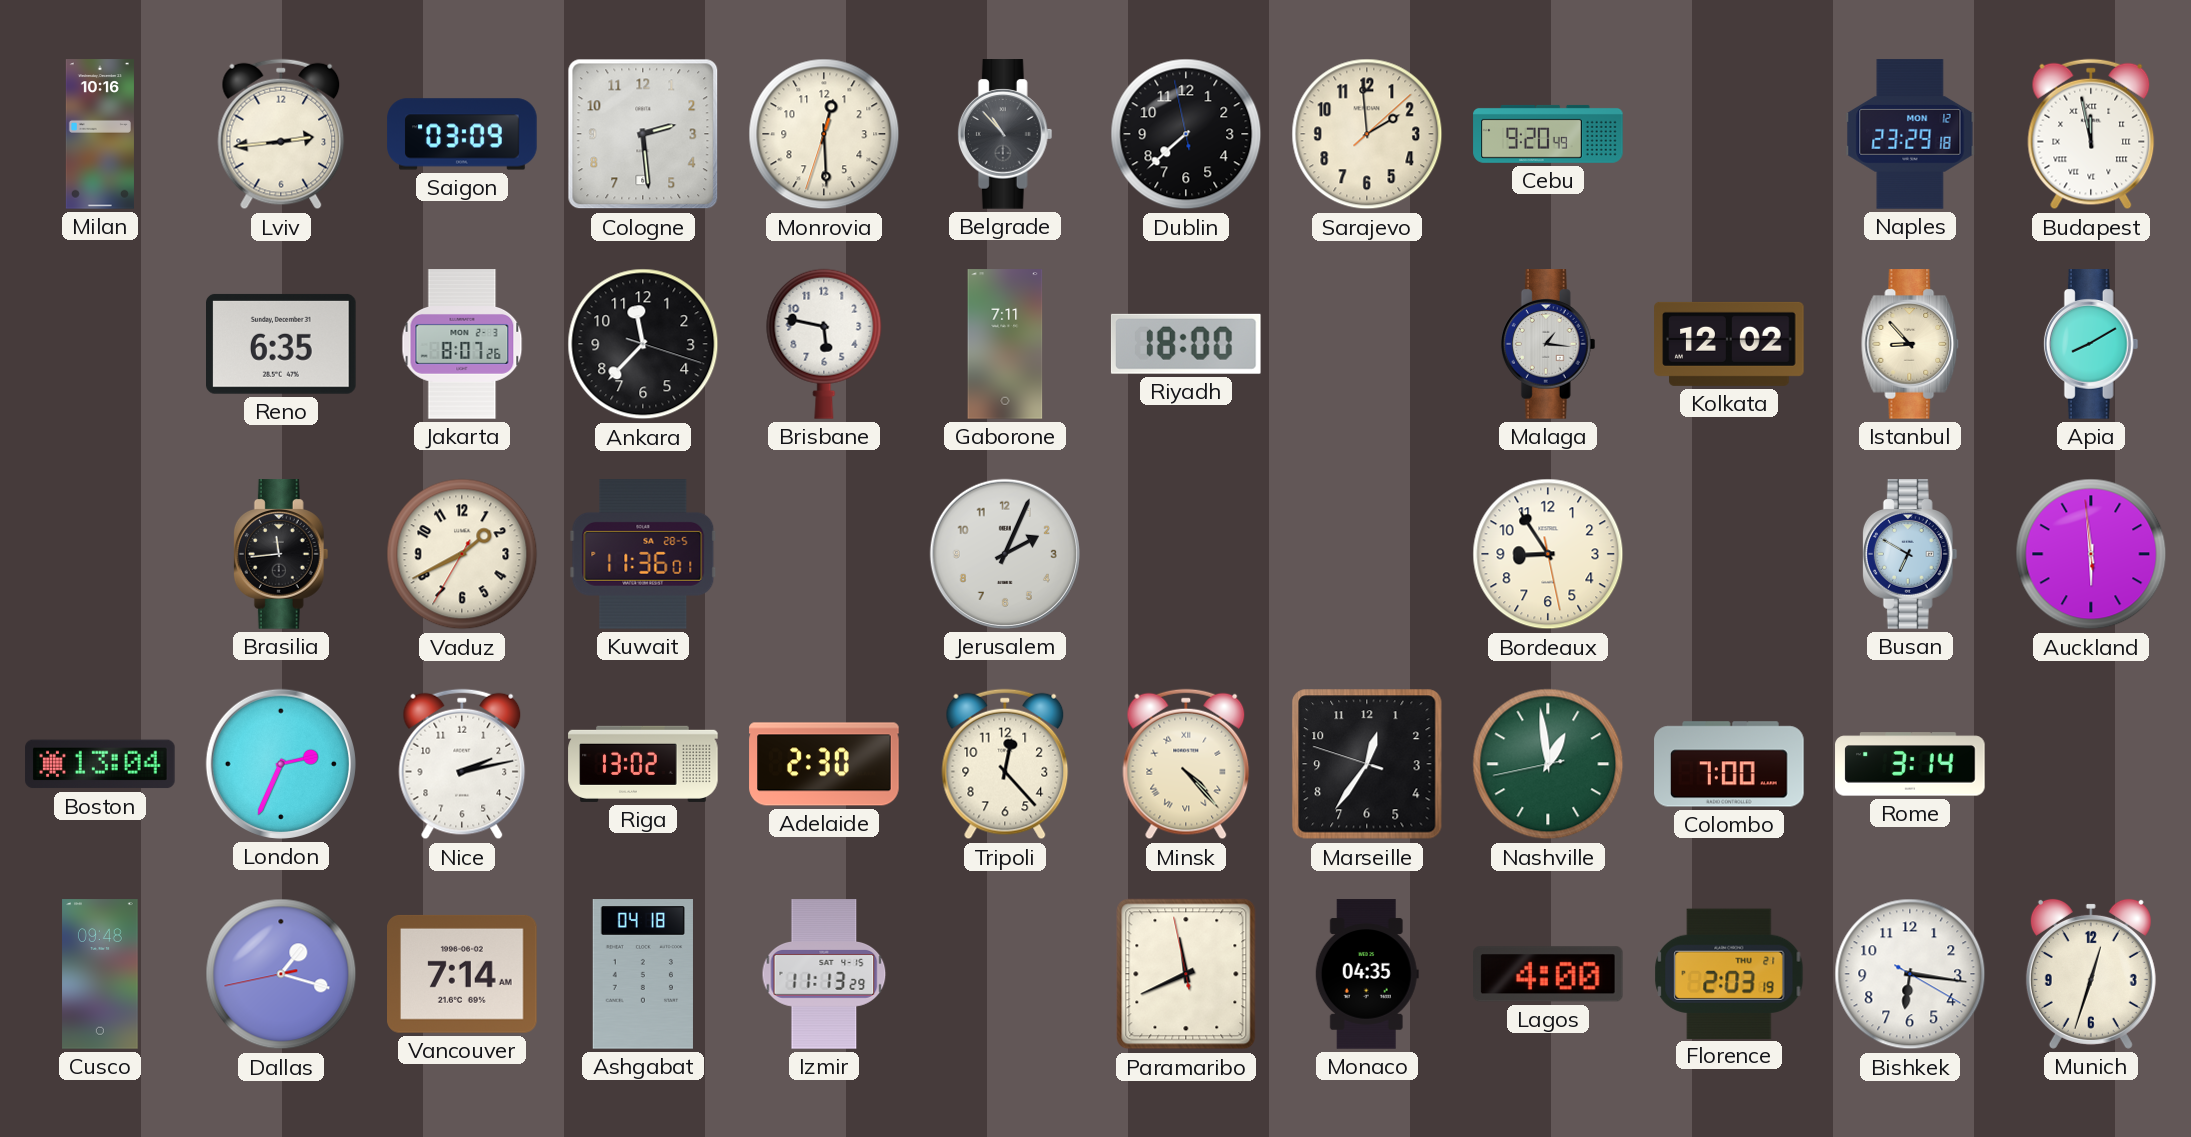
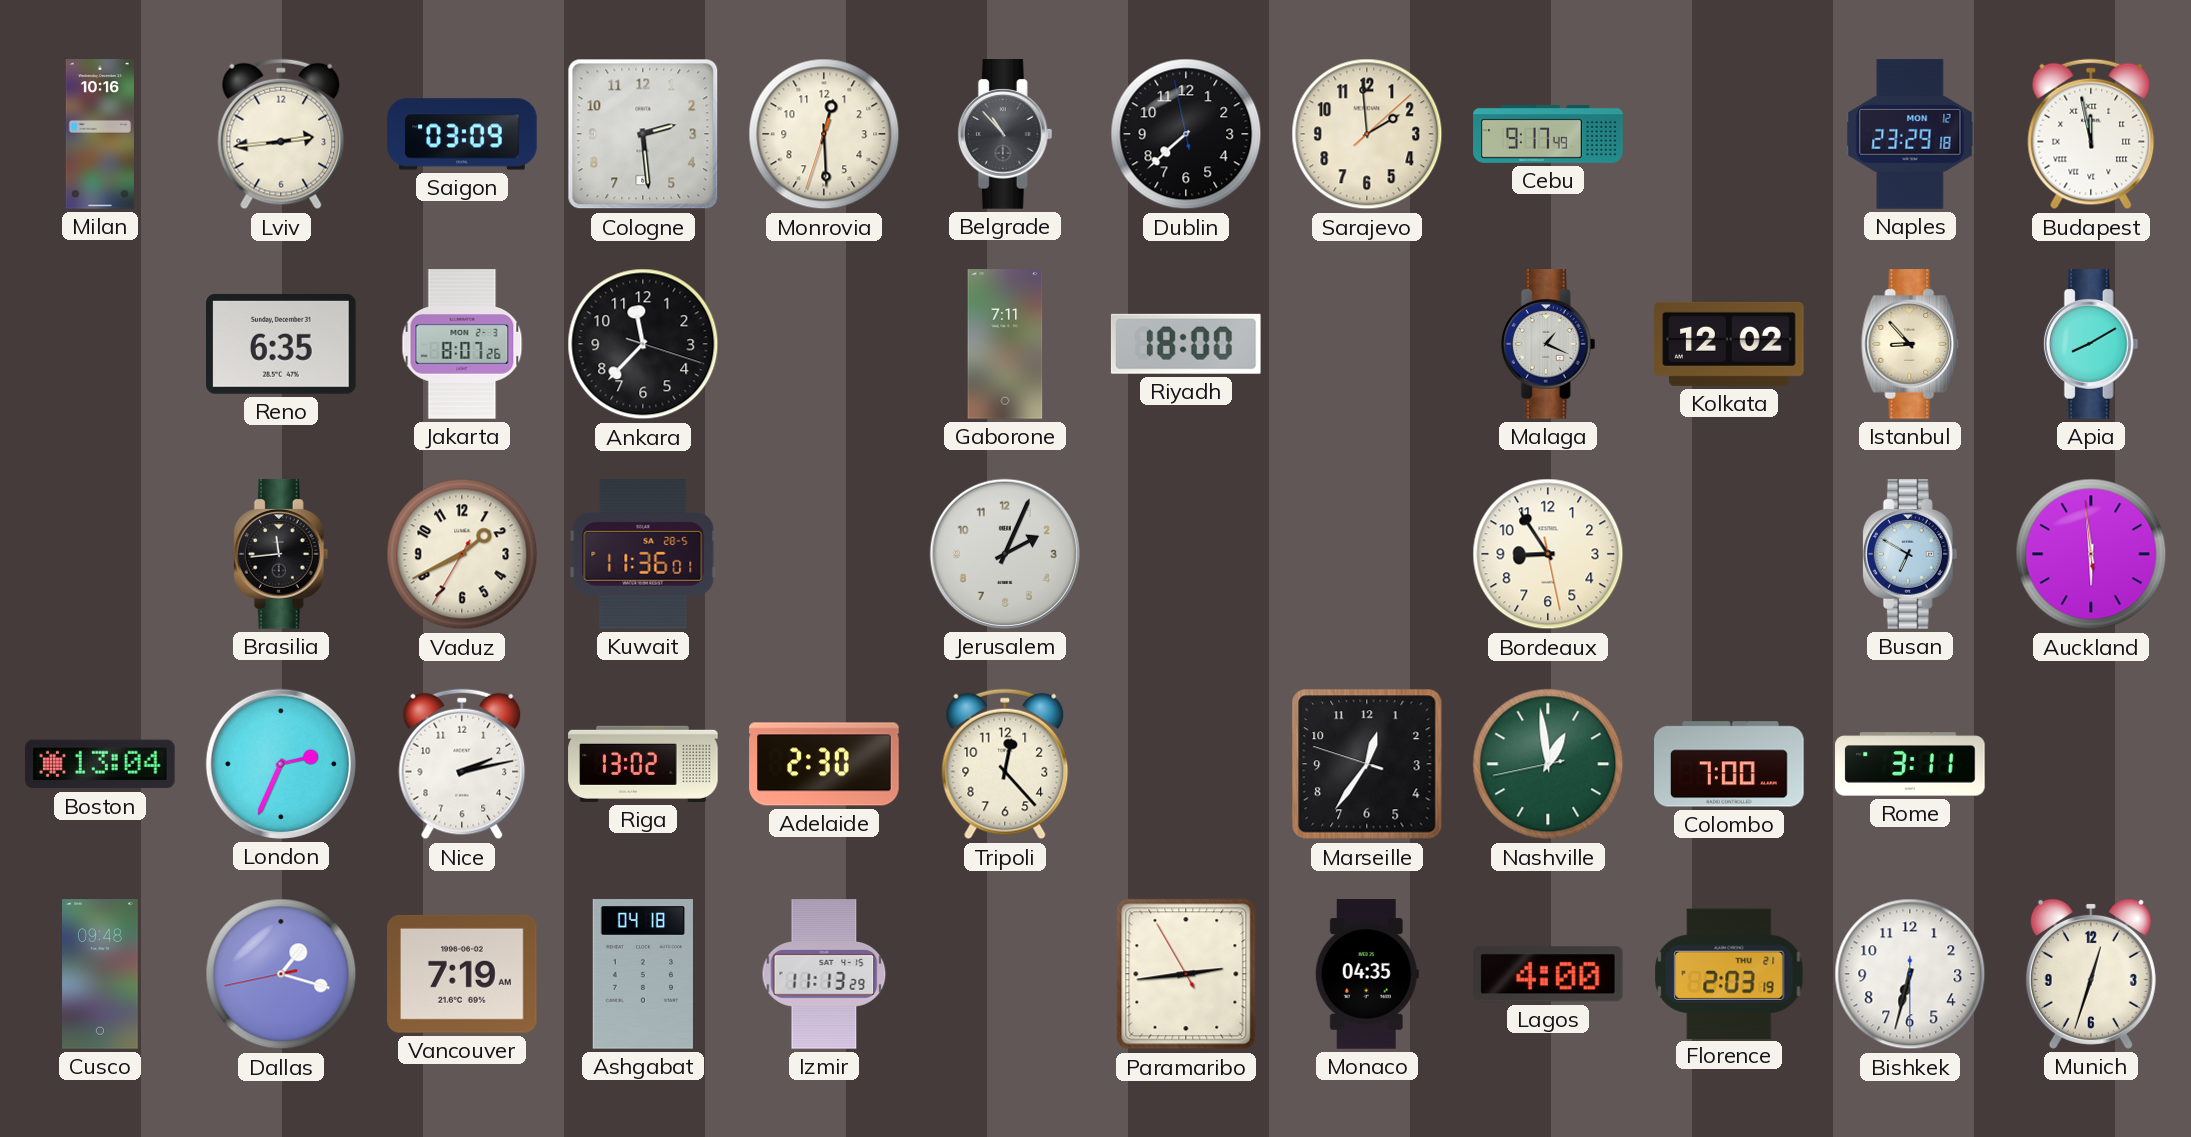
Cebu: 9:20 -> 9:17 (1548, 134)
Brisbane: 5:47 -> none (824, 344)
Malaga: 1:16 -> 1:19 (1548, 344)
Minsk: 4:23 -> none (1186, 764)
Rome: 3:14 -> 3:11 (1910, 764)
Vancouver: 7:14 -> 7:19 (463, 974)
Paramaribo: 11:40 -> 2:43 (1186, 974)
Bishkek: 6:16 -> 6:32 (1910, 974)
